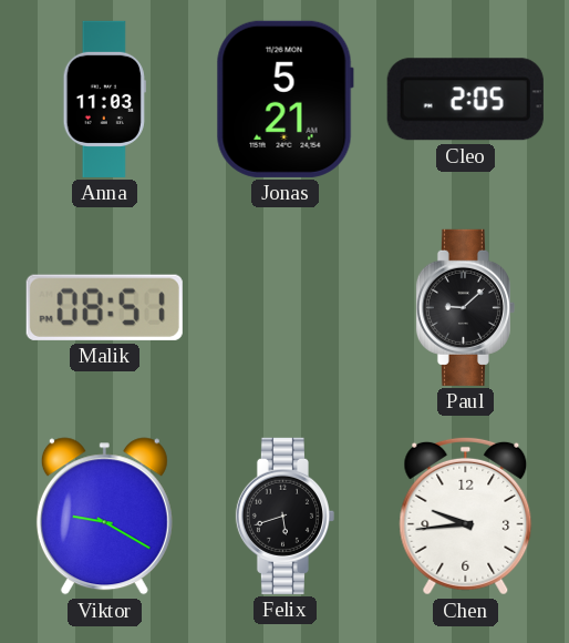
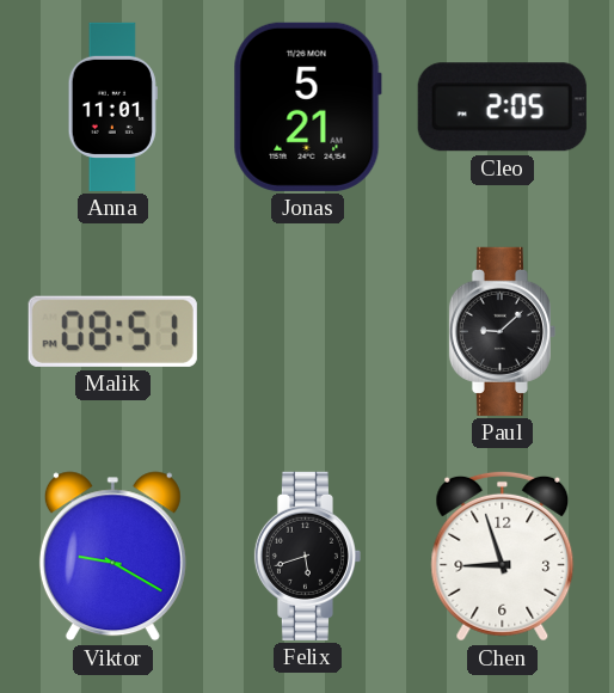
Anna: 11:03 -> 11:01 (112, 106)
Chen: 9:44 -> 8:57 (503, 556)
